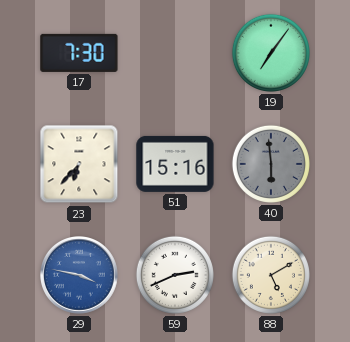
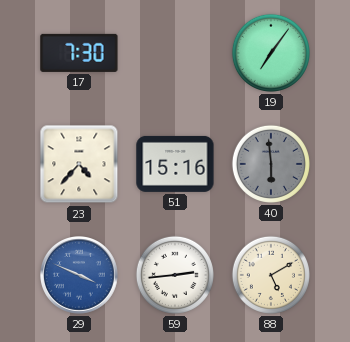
23: 6:37 -> 4:37 (79, 164)
29: 3:47 -> 3:49 (80, 276)
59: 2:41 -> 2:44 (175, 275)
